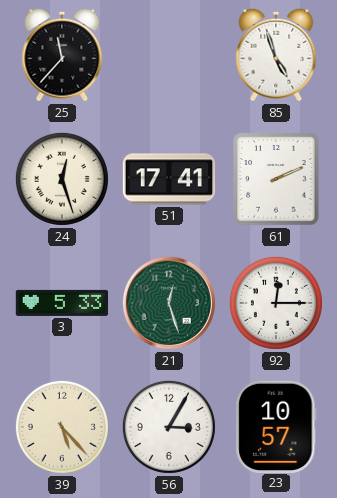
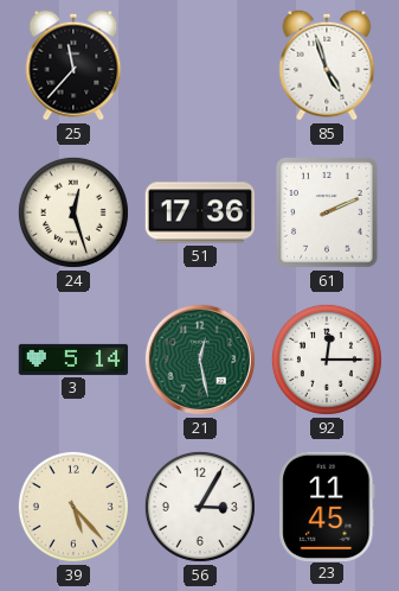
51: 17:41 -> 17:36 (200, 212)
3: 5:33 -> 5:14 (73, 360)
21: 12:27 -> 12:28 (200, 360)
23: 10:57 -> 11:45 (327, 506)
